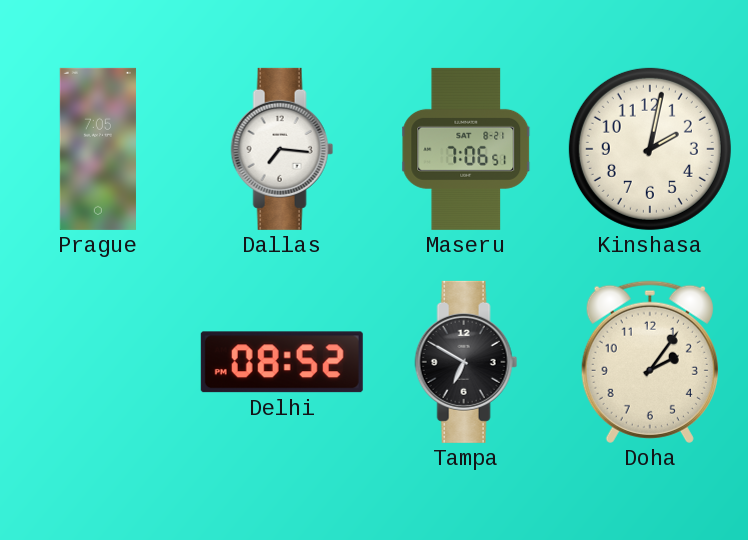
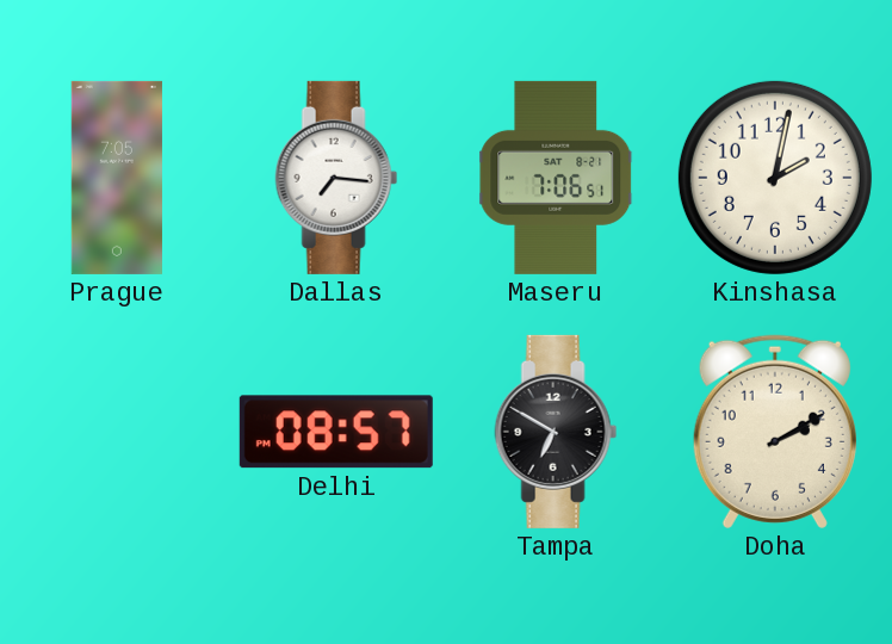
Delhi: 08:52 -> 08:57 (336, 432)
Doha: 2:06 -> 2:10 (775, 432)
